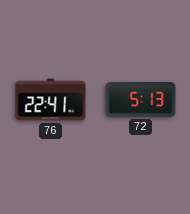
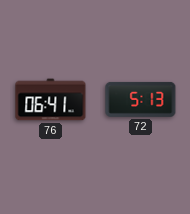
76: 22:41 -> 06:41 (51, 100)
